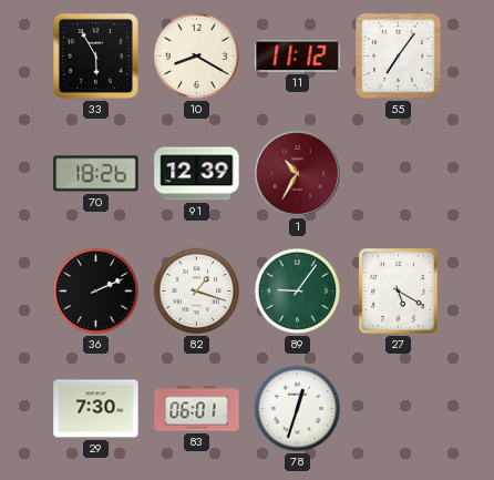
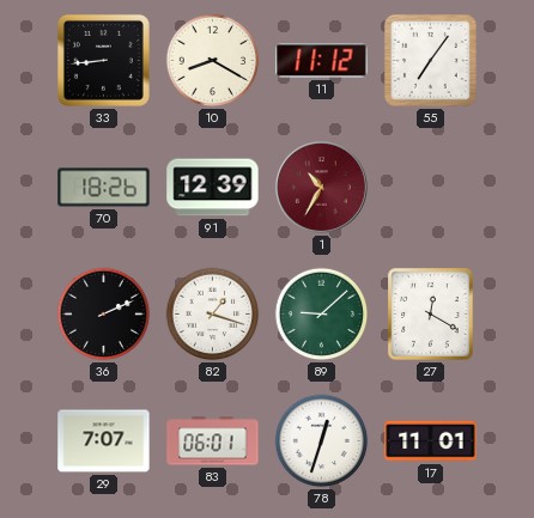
33: 5:55 -> 8:44 (103, 60)
89: 9:06 -> 9:08 (322, 315)
27: 5:20 -> 12:20 (431, 315)
29: 7:30 -> 7:07 (104, 441)
17: none -> 11:01 (431, 441)
